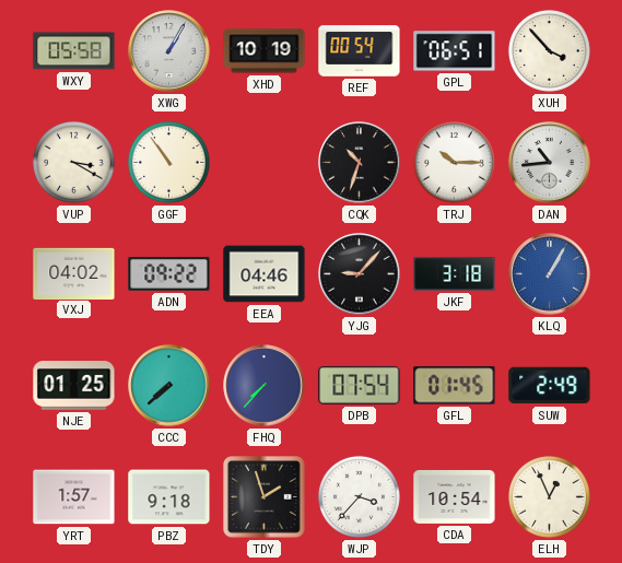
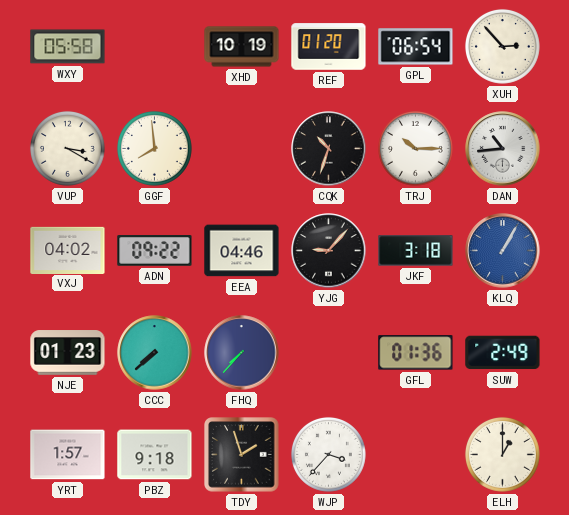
XWG: 1:05 -> none (169, 51)
REF: 00:54 -> 01:20 (329, 47)
GPL: 06:51 -> 06:54 (416, 47)
XUH: 3:53 -> 2:53 (502, 46)
GGF: 10:54 -> 7:59 (154, 148)
NJE: 01:25 -> 01:23 (68, 353)
DPB: 07:54 -> none (360, 385)
GFL: 01:45 -> 01:36 (416, 353)
CDA: 10:54 -> none (455, 496)
ELH: 12:56 -> 1:00 (502, 454)
